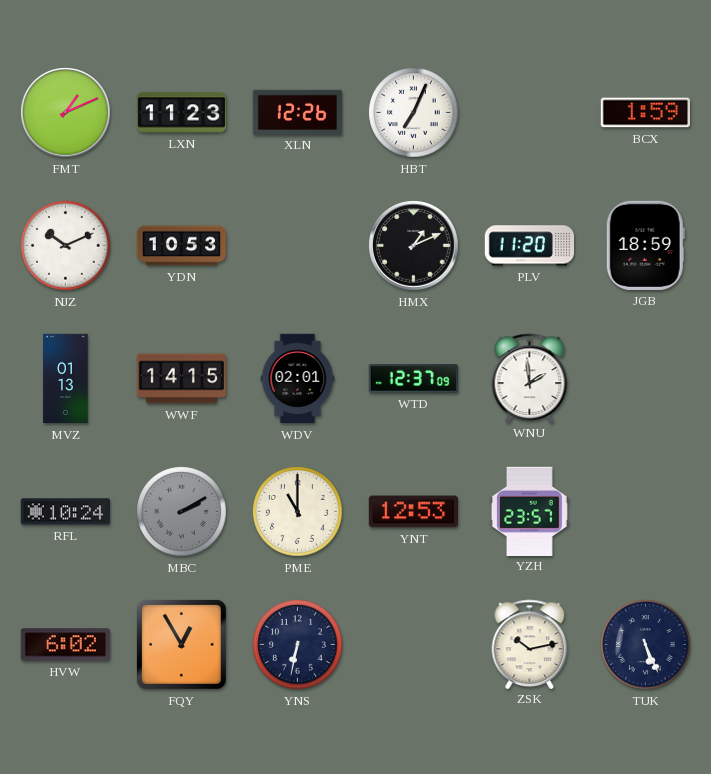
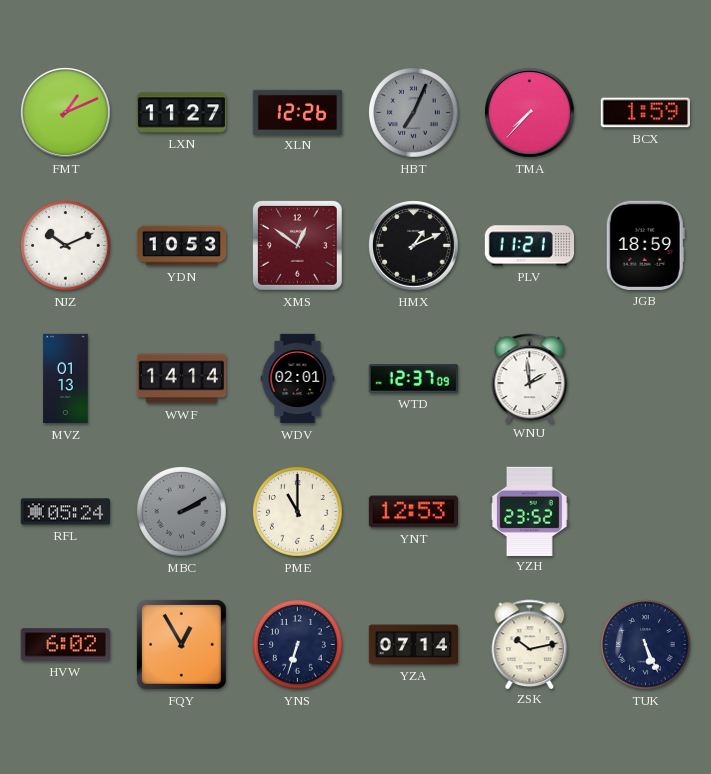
LXN: 11:23 -> 11:27 (182, 113)
HBT dial: white -> grey (414, 113)
TMA: none -> 7:37 (530, 113)
XMS: none -> 12:51 (297, 245)
PLV: 11:20 -> 11:21 (529, 246)
WWF: 14:15 -> 14:14 (182, 379)
RFL: 10:24 -> 05:24 (65, 512)
YZH: 23:57 -> 23:52 (529, 511)
YNS: 6:32 -> 6:33 (298, 645)
YZA: none -> 07:14 (414, 645)
